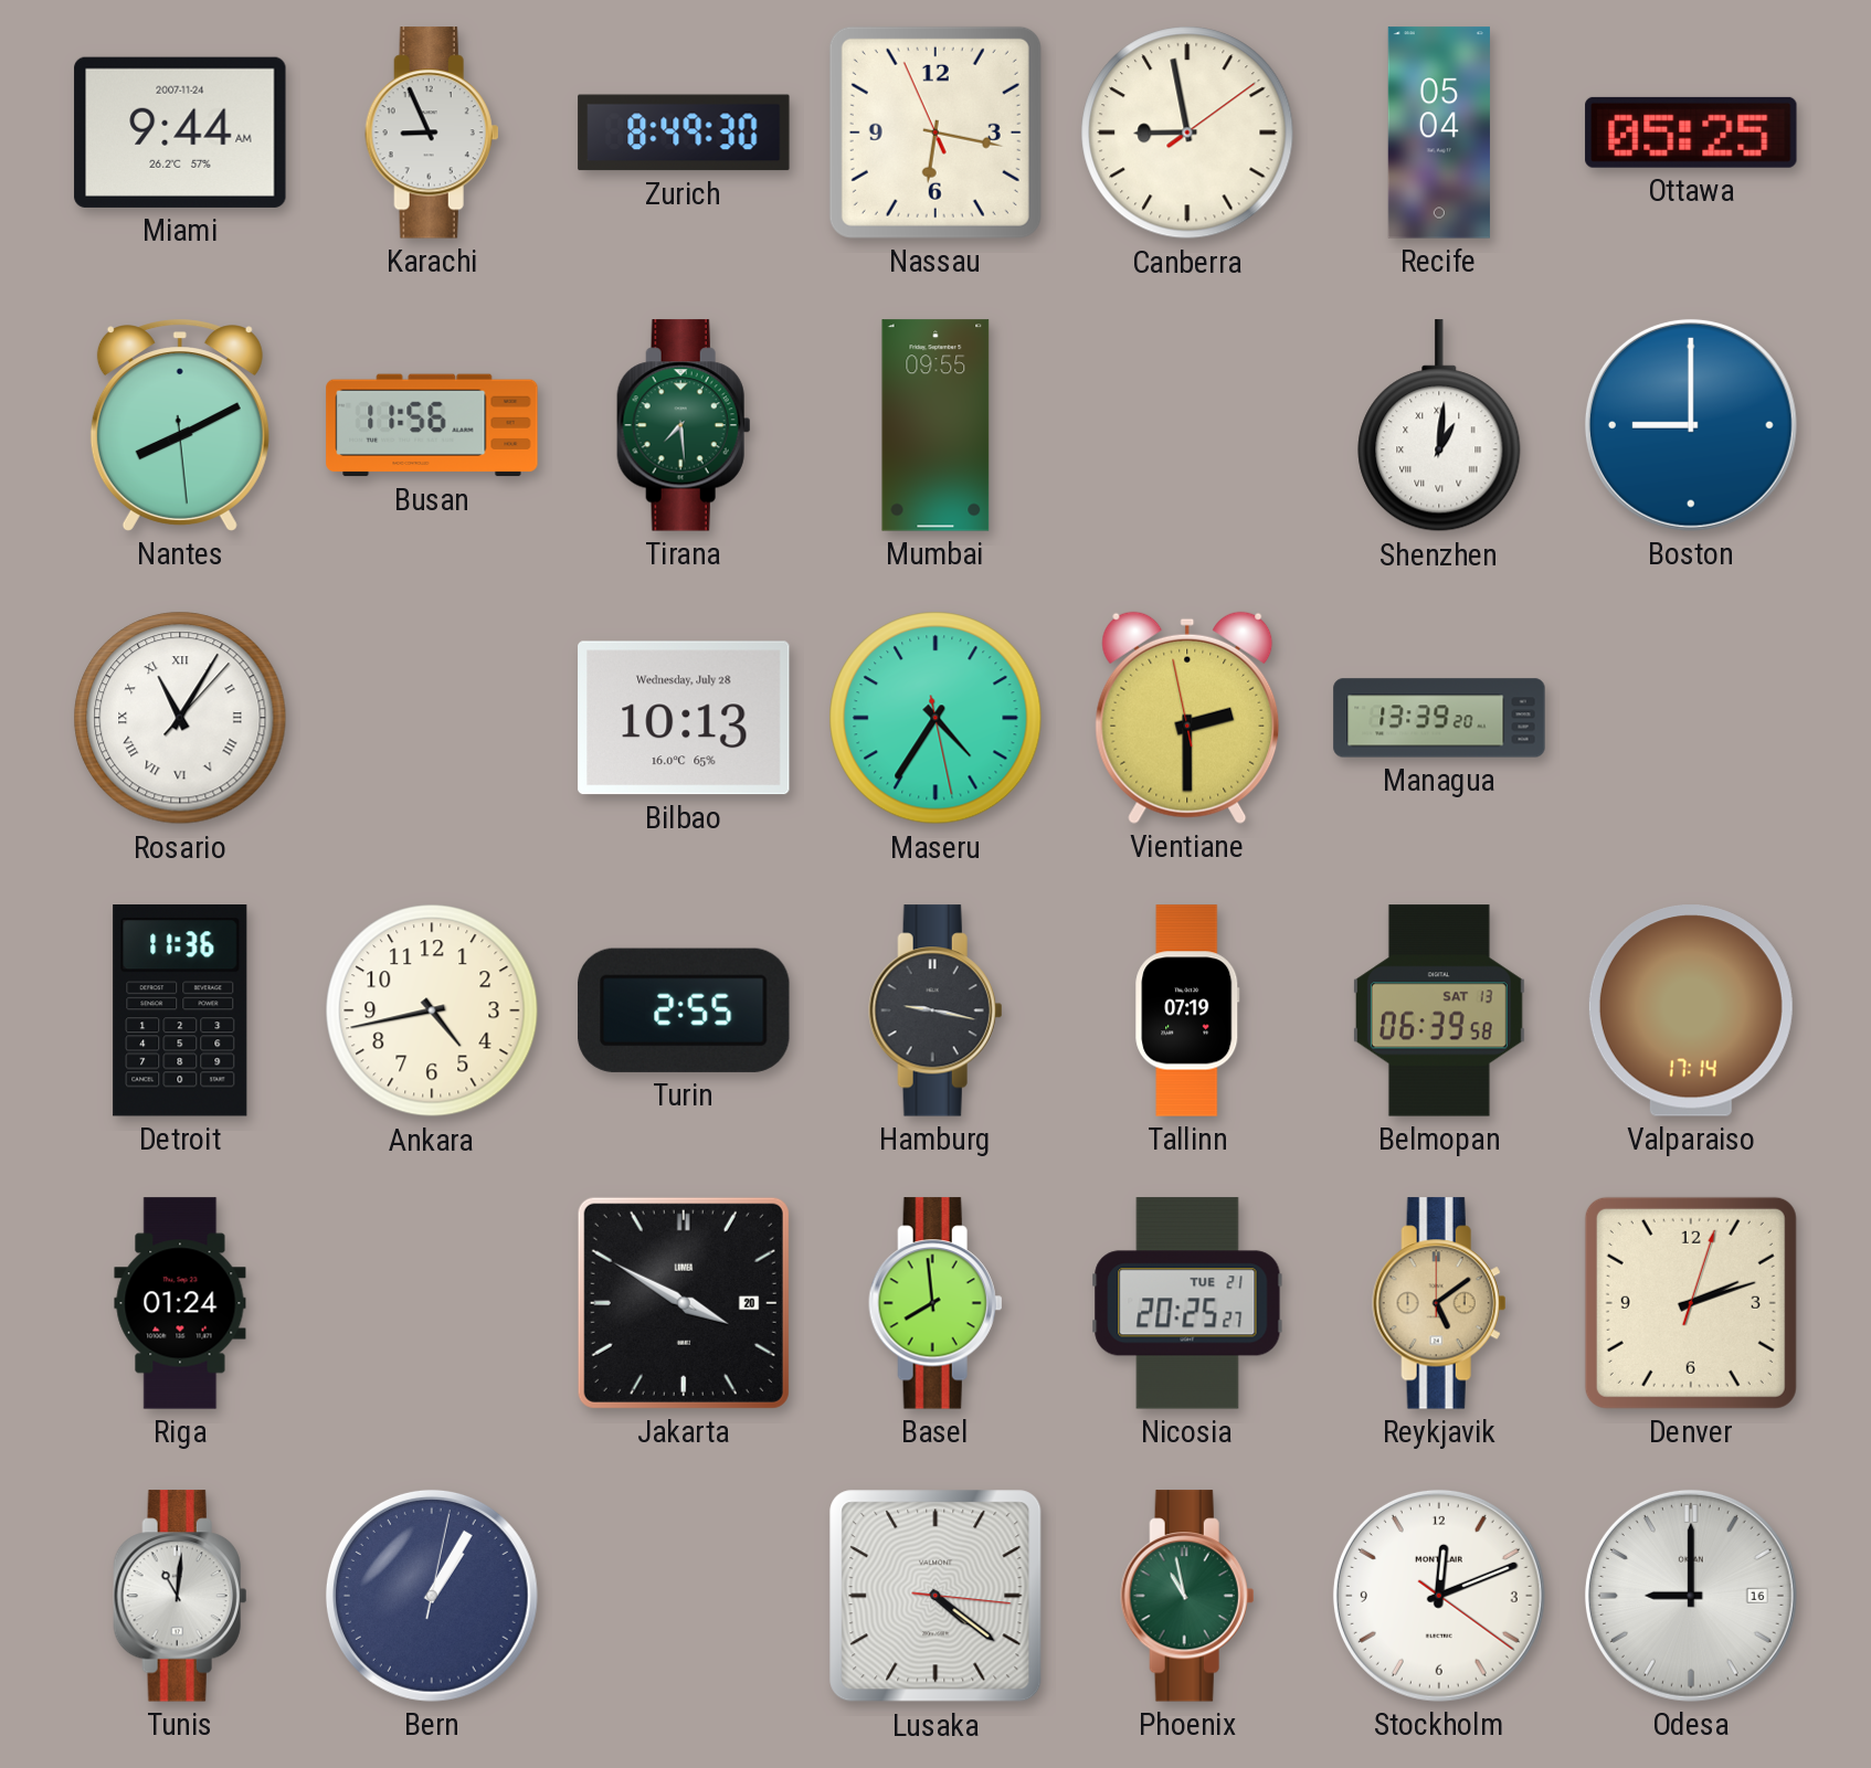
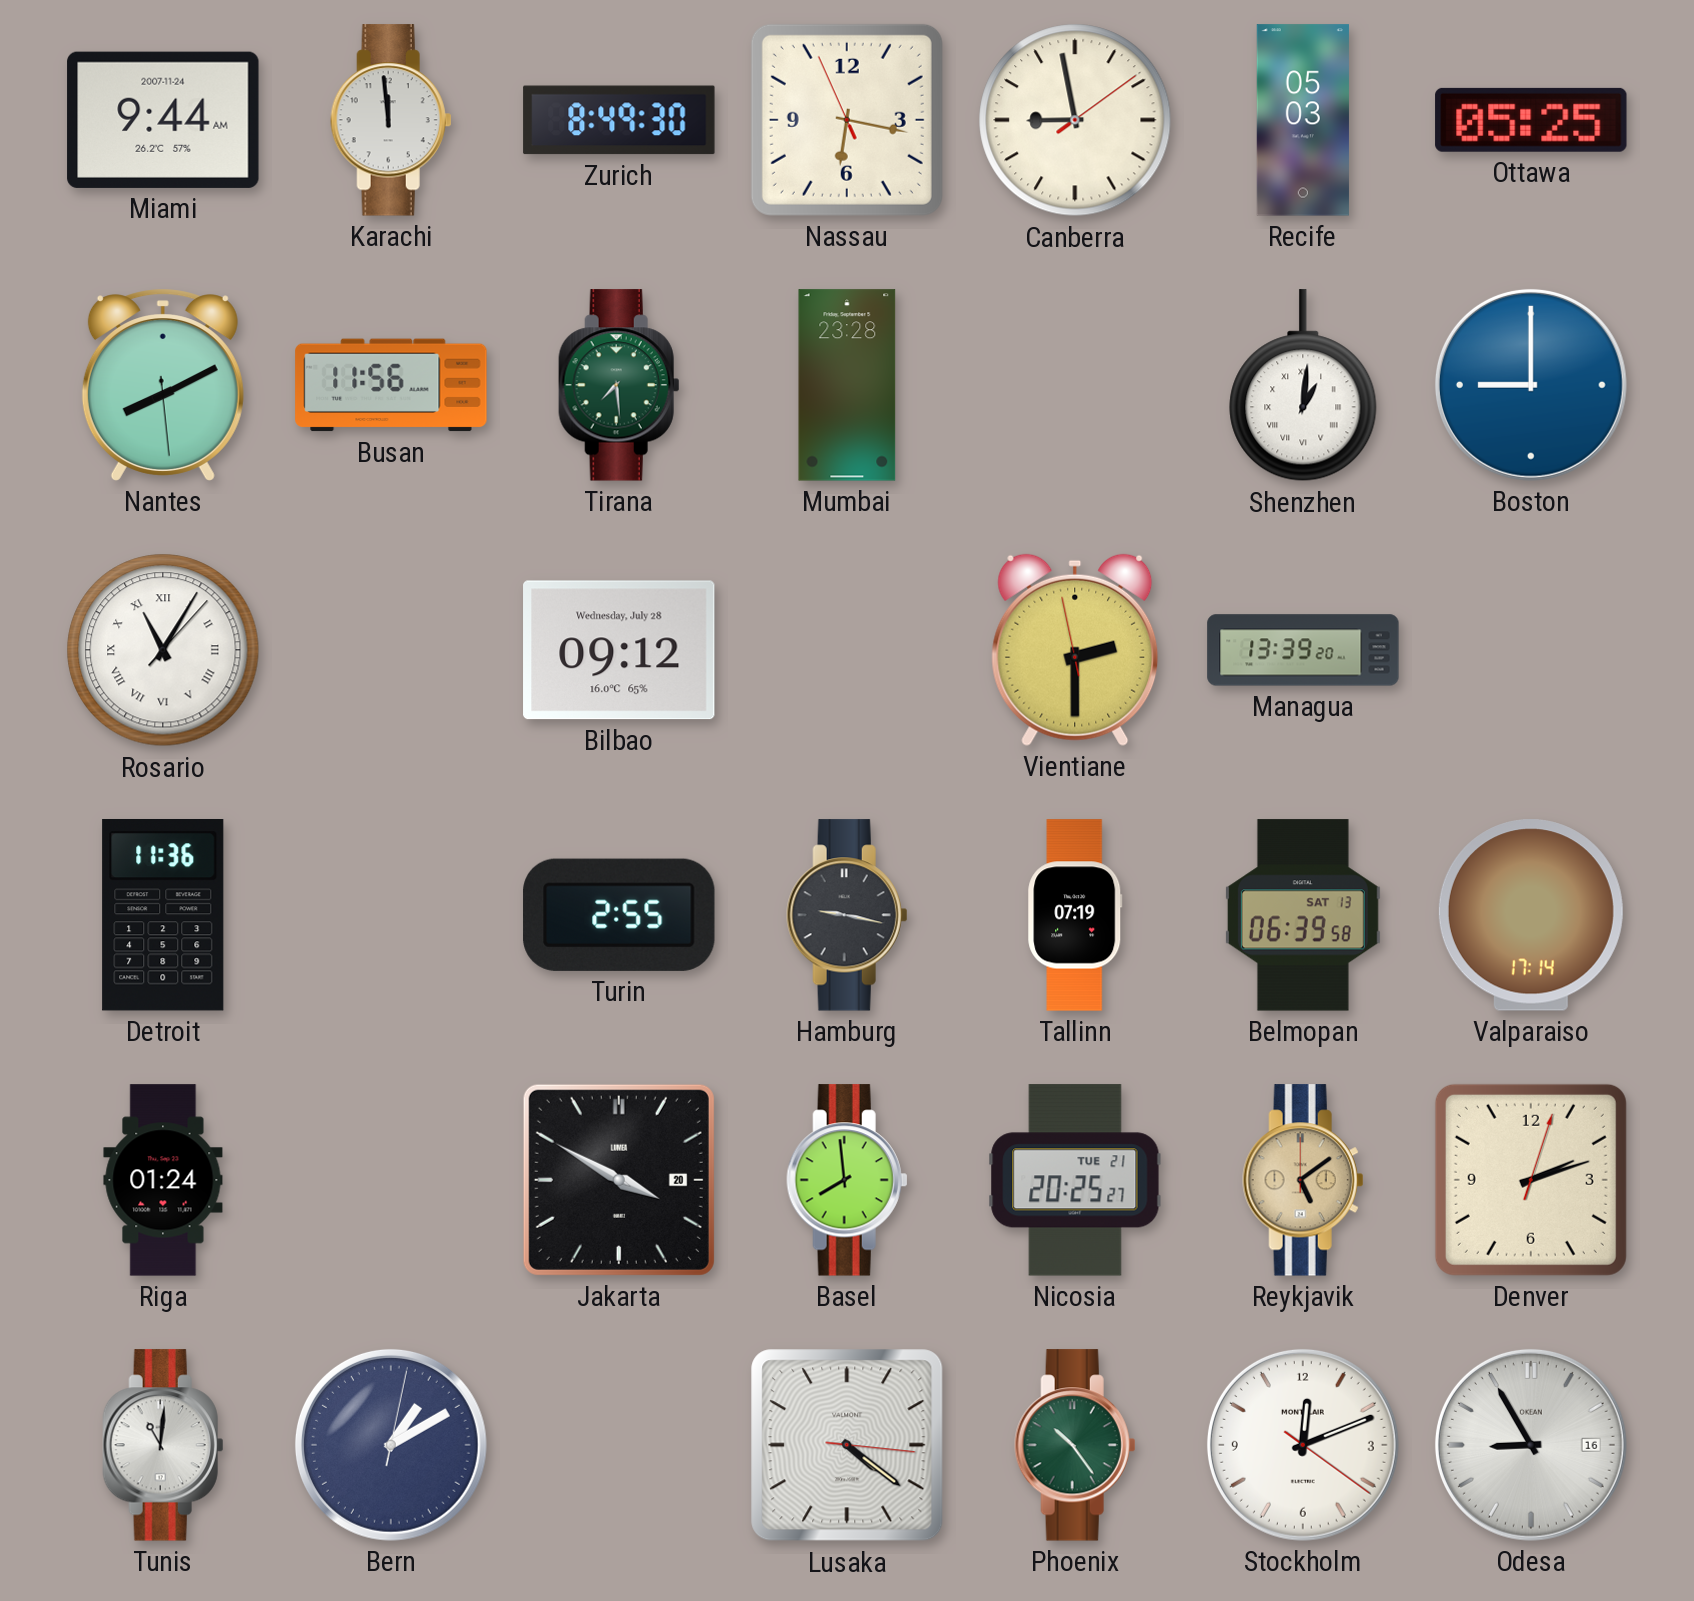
Karachi: 8:56 -> 11:59 (391, 120)
Recife: 05:04 -> 05:03 (1303, 120)
Mumbai: 09:55 -> 23:28 (847, 385)
Bilbao: 10:13 -> 09:12 (619, 650)
Maseru: 4:35 -> none (936, 718)
Ankara: 4:43 -> none (432, 1010)
Bern: 1:05 -> 1:10 (391, 1445)
Phoenix: 10:58 -> 10:24 (1075, 1445)
Odesa: 9:00 -> 8:55 (1531, 1445)
